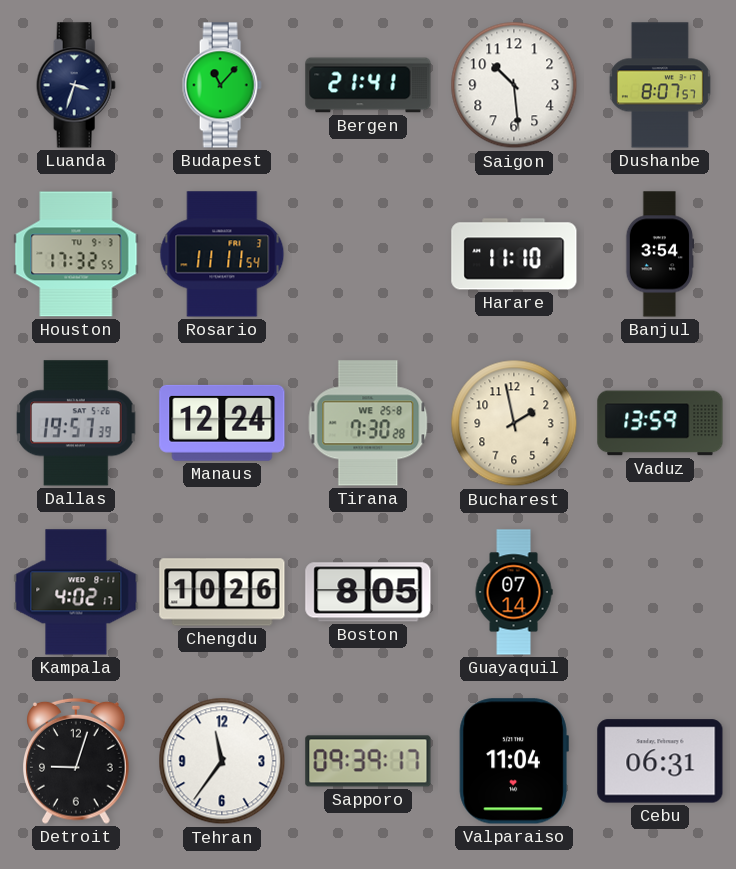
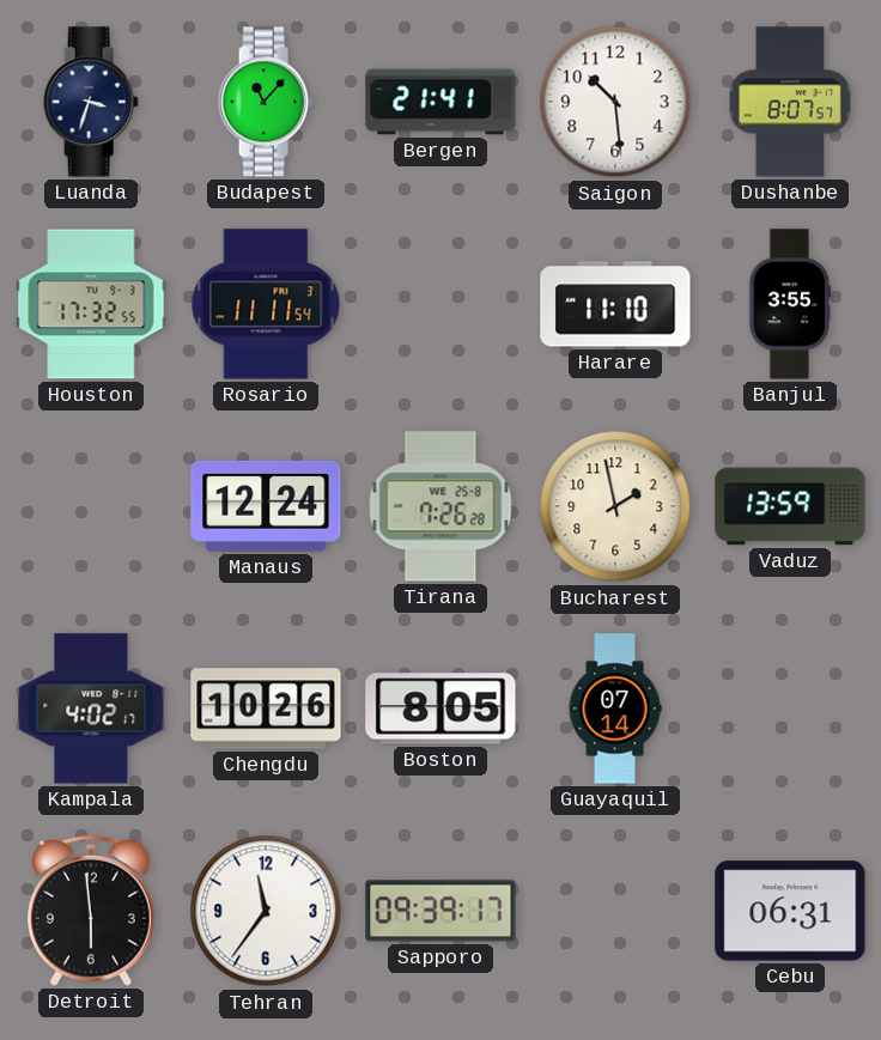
Banjul: 3:54 -> 3:55 (790, 304)
Dallas: 19:57 -> none (76, 423)
Tirana: 7:30 -> 7:26 (440, 506)
Detroit: 9:03 -> 5:59 (92, 911)
Valparaiso: 11:04 -> none (514, 761)
